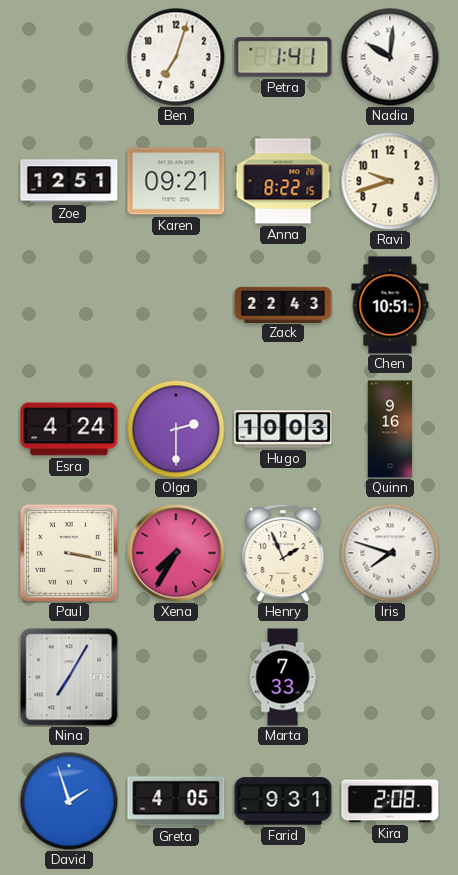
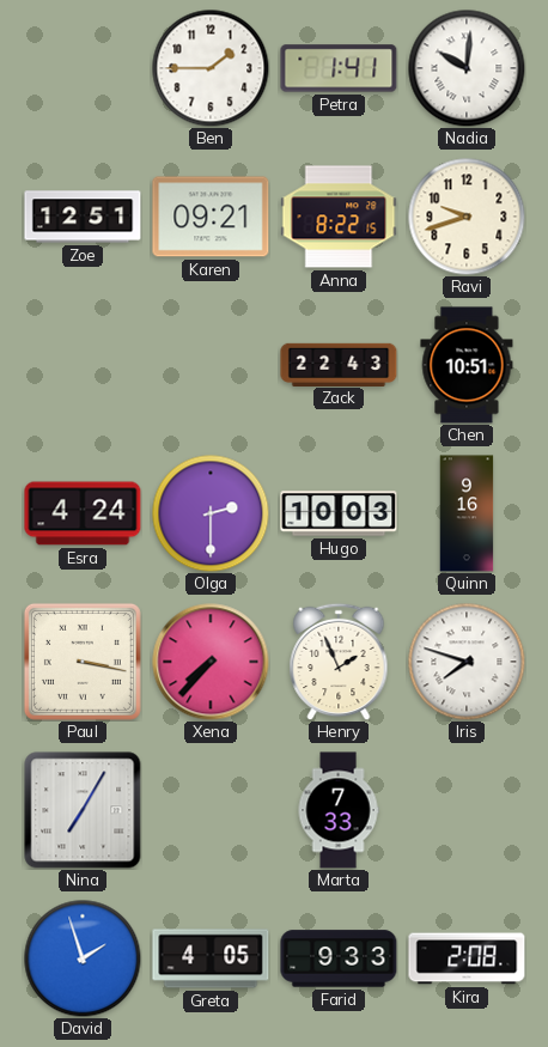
Ben: 7:03 -> 1:45 (211, 68)
Xena: 7:35 -> 7:37 (211, 662)
Farid: 9:31 -> 9:33 (339, 958)
